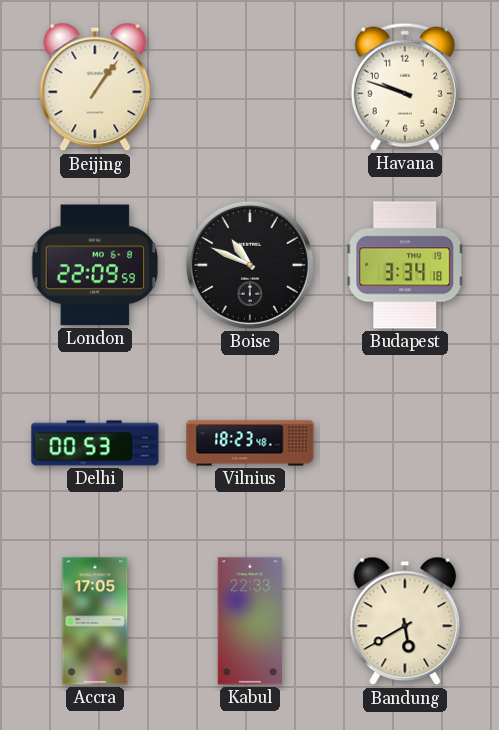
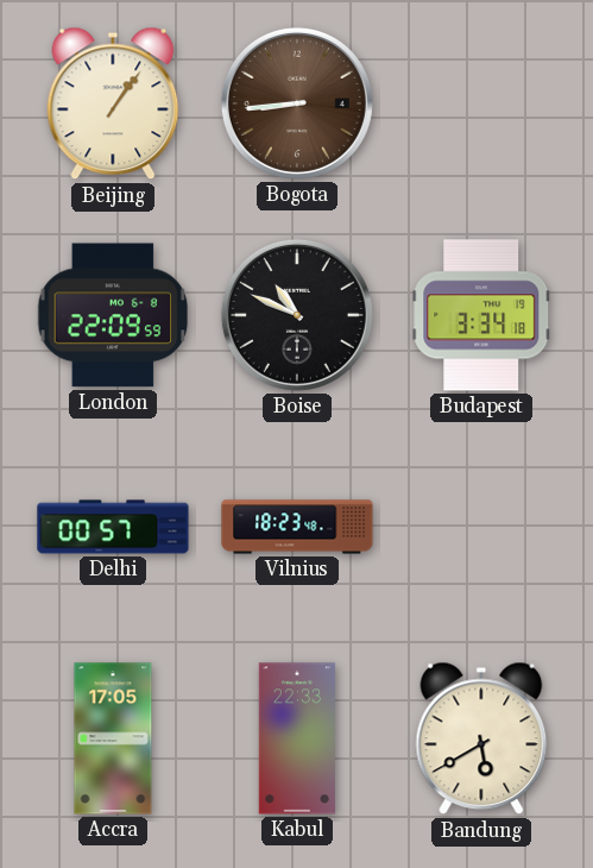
Bogota: none -> 8:44 (297, 103)
Havana: 9:48 -> none (405, 87)
Delhi: 00:53 -> 00:57 (113, 527)
